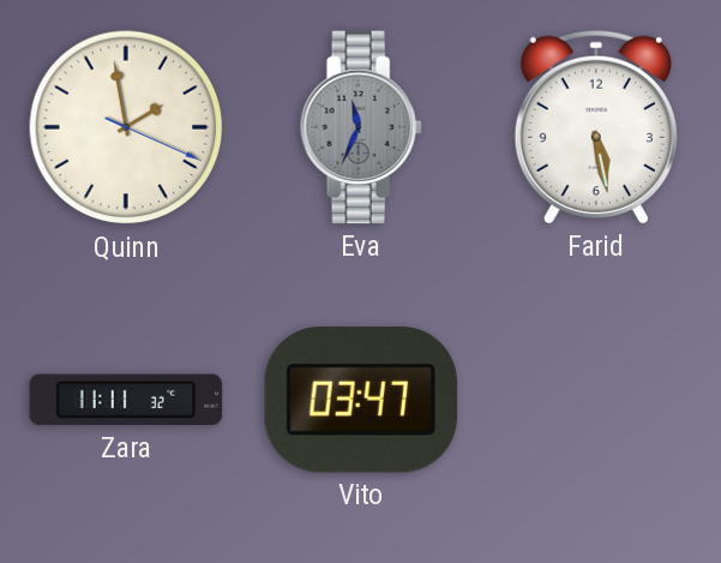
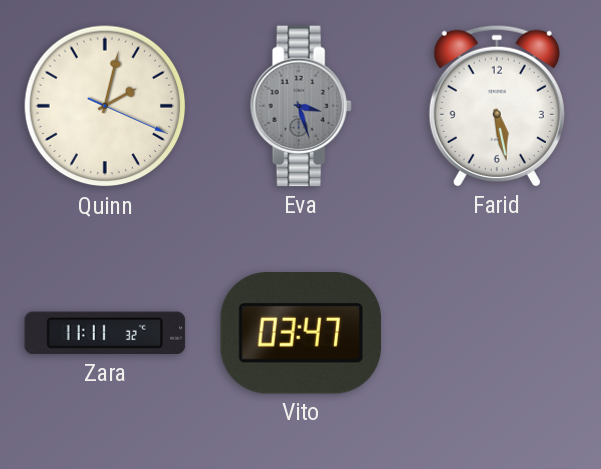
Quinn: 1:58 -> 2:02 (105, 106)
Eva: 11:34 -> 3:27 (301, 106)
